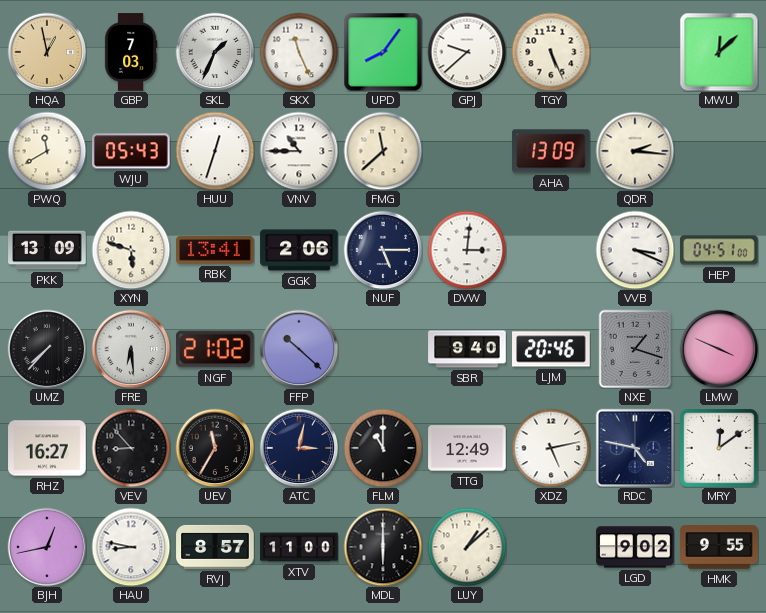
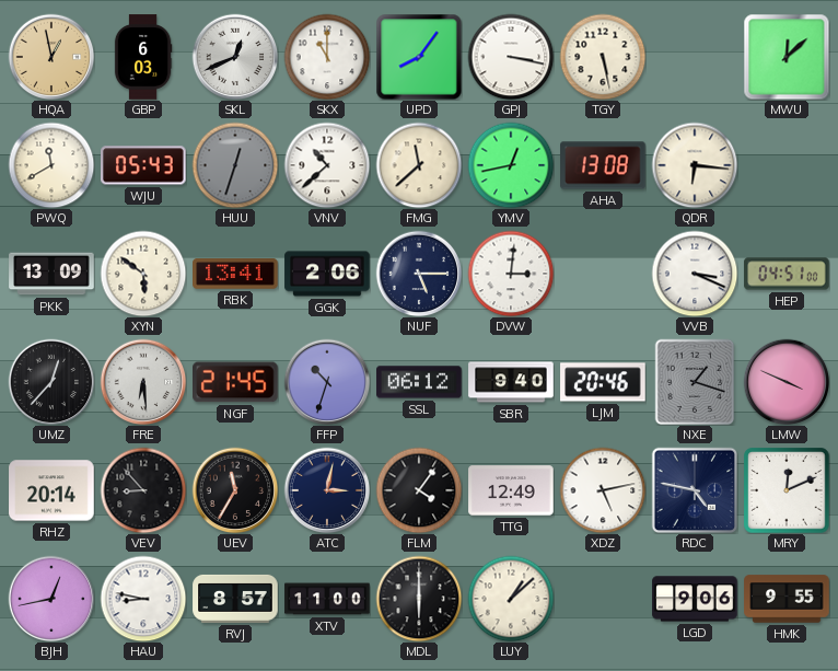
GBP: 7:03 -> 6:03 (143, 57)
SKL: 1:34 -> 12:41 (235, 57)
SKX: 11:26 -> 11:00 (327, 57)
GPJ: 9:38 -> 3:17 (511, 57)
TGY: 5:26 -> 5:28 (603, 57)
HUU dial: white -> grey (235, 165)
VNV: 10:45 -> 10:38 (327, 165)
YMV: none -> 12:43 (511, 165)
AHA: 13:09 -> 13:08 (603, 165)
QDR: 2:16 -> 6:16 (695, 165)
XYN: 5:48 -> 5:51 (143, 274)
UMZ: 7:37 -> 12:37 (51, 382)
NGF: 21:02 -> 21:45 (236, 382)
FFP: 10:22 -> 10:33 (327, 382)
SSL: none -> 06:12 (419, 382)
RHZ: 16:27 -> 20:14 (51, 490)
FLM: 11:00 -> 4:06 (419, 490)
MRY: 12:09 -> 12:11 (787, 490)
LGD: 9:02 -> 9:06 (695, 599)
